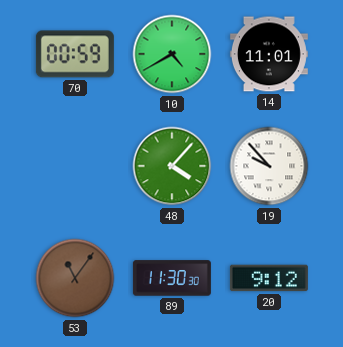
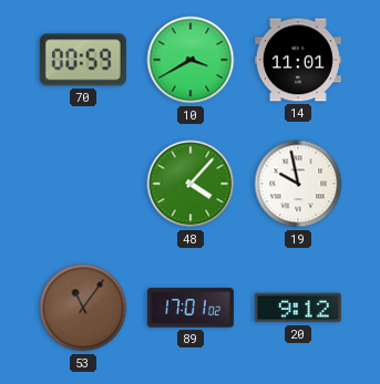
10: 4:40 -> 3:40 (191, 60)
19: 9:53 -> 9:58 (298, 184)
89: 11:30 -> 17:01 (191, 308)
